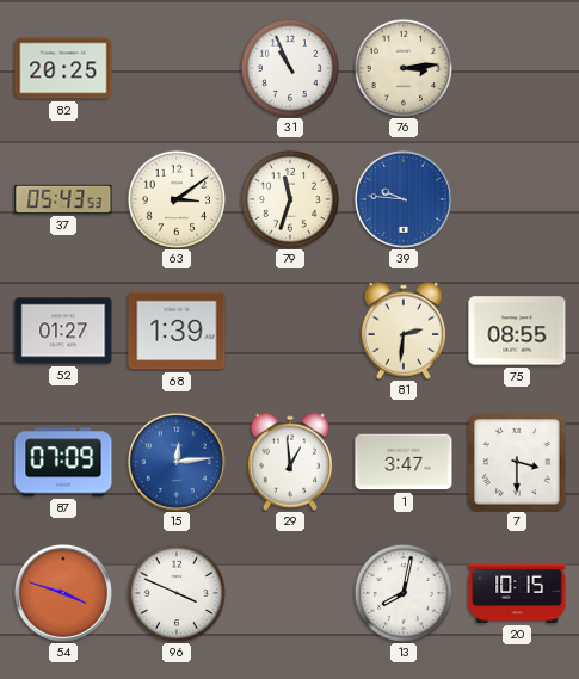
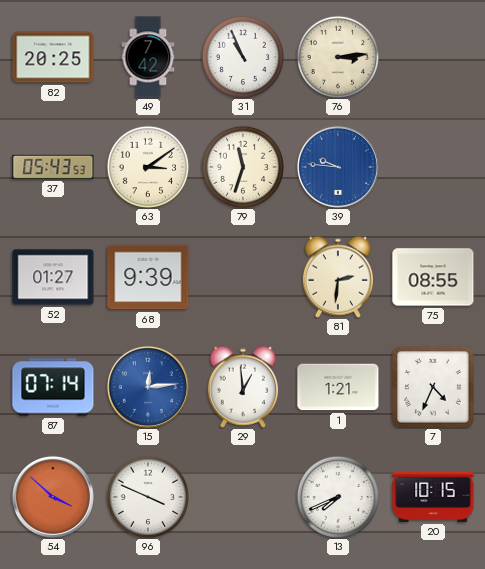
49: none -> 7:42 (148, 57)
68: 1:39 -> 9:39 (148, 277)
87: 07:09 -> 07:14 (53, 387)
1: 3:47 -> 1:21 (338, 387)
7: 3:30 -> 4:34 (433, 387)
54: 3:48 -> 3:52 (53, 497)
13: 8:02 -> 7:41 (337, 496)
